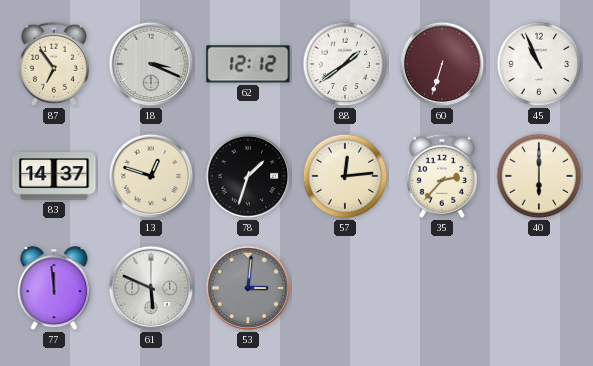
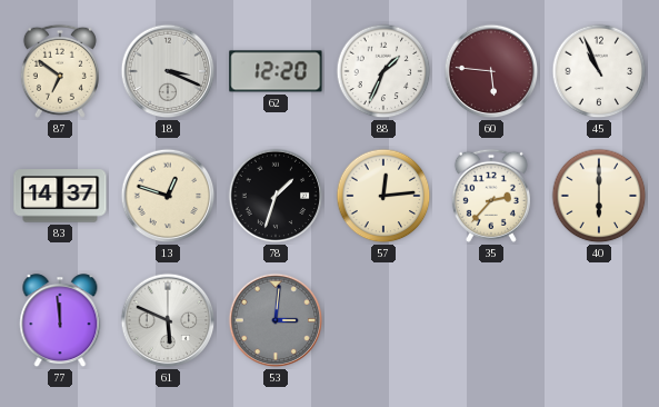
87: 6:54 -> 6:51 (60, 71)
62: 12:12 -> 12:20 (276, 71)
88: 1:39 -> 1:34 (383, 71)
60: 6:33 -> 5:46 (491, 71)
